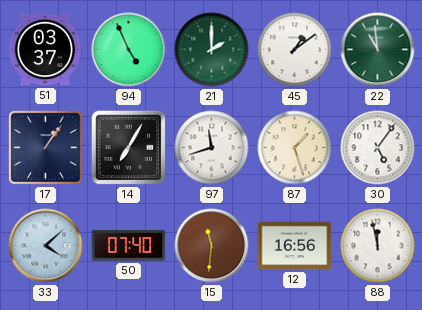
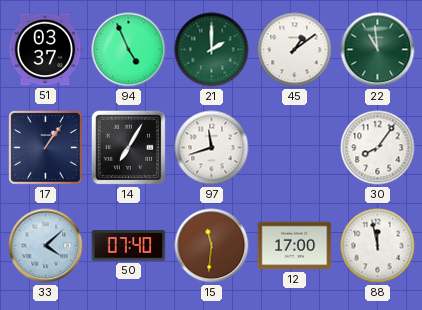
87: 1:27 -> none (295, 148)
30: 5:06 -> 8:06 (378, 148)
12: 16:56 -> 17:00 (295, 246)
